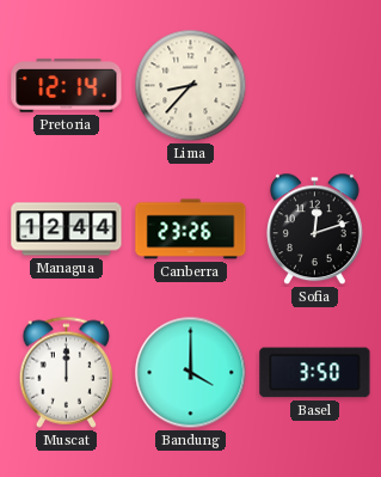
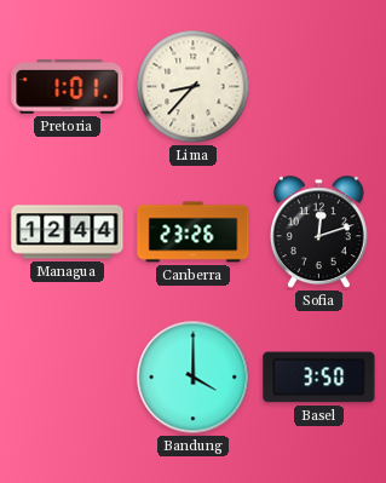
Pretoria: 12:14 -> 1:01 (68, 87)
Muscat: 12:00 -> none (67, 372)
